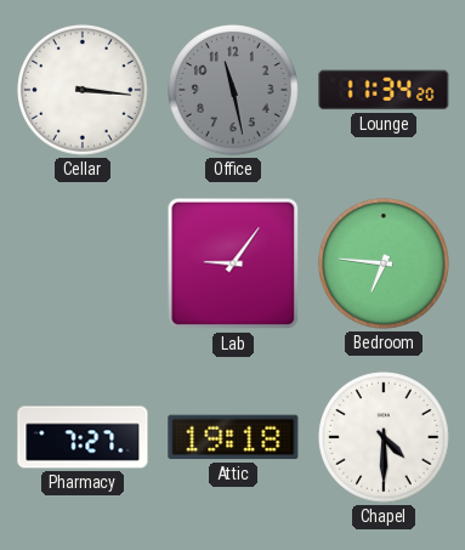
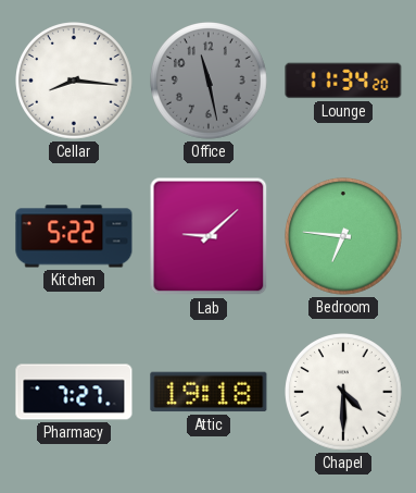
Cellar: 3:16 -> 8:16 (75, 82)
Kitchen: none -> 5:22 (74, 236)
Lab: 9:06 -> 9:08 (209, 236)
